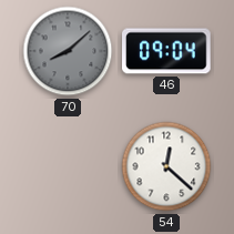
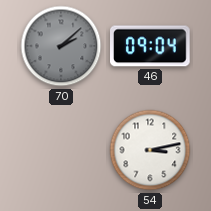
70: 8:08 -> 2:08 (61, 46)
54: 12:22 -> 3:13 (150, 150)
